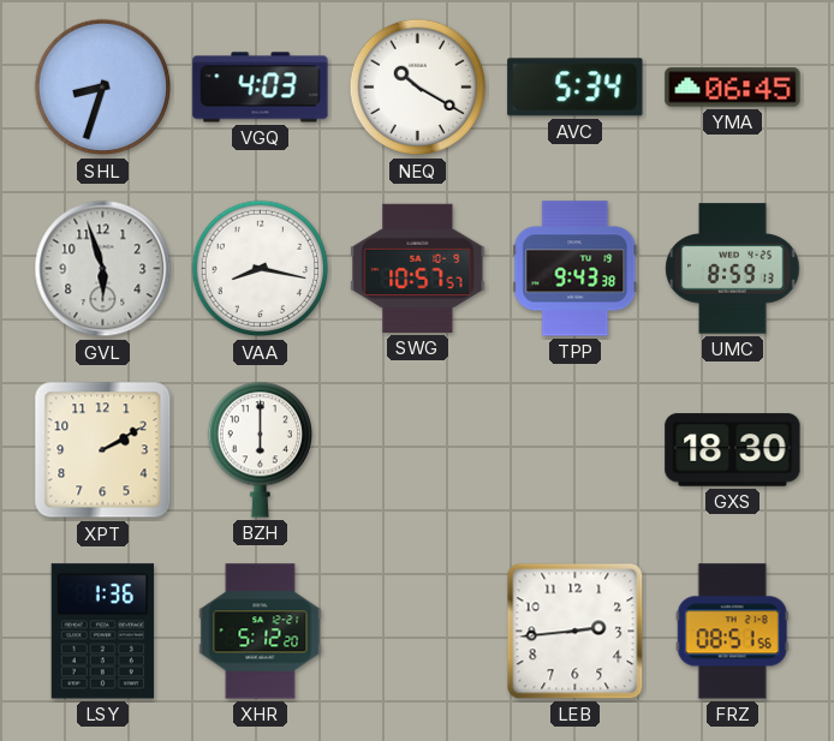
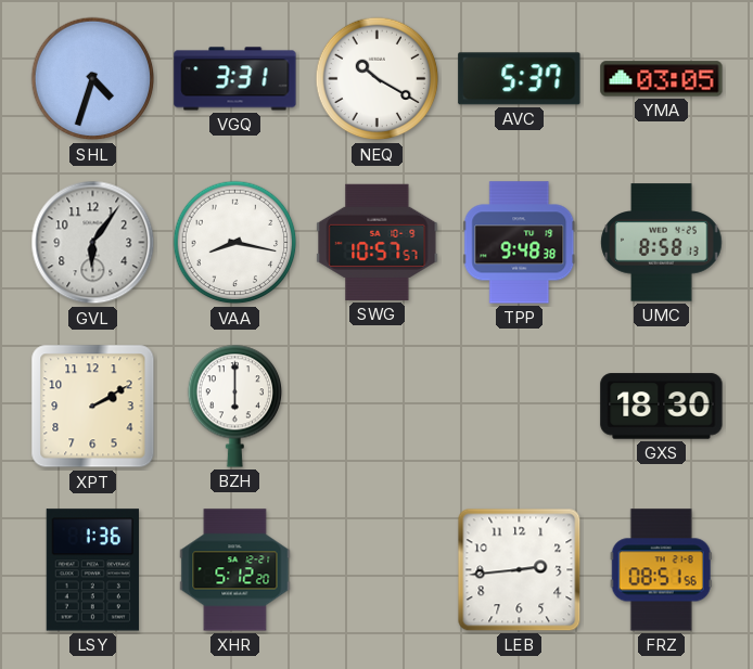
SHL: 8:33 -> 4:33 (93, 79)
VGQ: 4:03 -> 3:31 (235, 79)
AVC: 5:34 -> 5:37 (520, 79)
YMA: 06:45 -> 03:05 (662, 79)
GVL: 5:57 -> 6:06 (93, 243)
TPP: 9:43 -> 9:48 (520, 243)
UMC: 8:59 -> 8:58 (662, 243)
